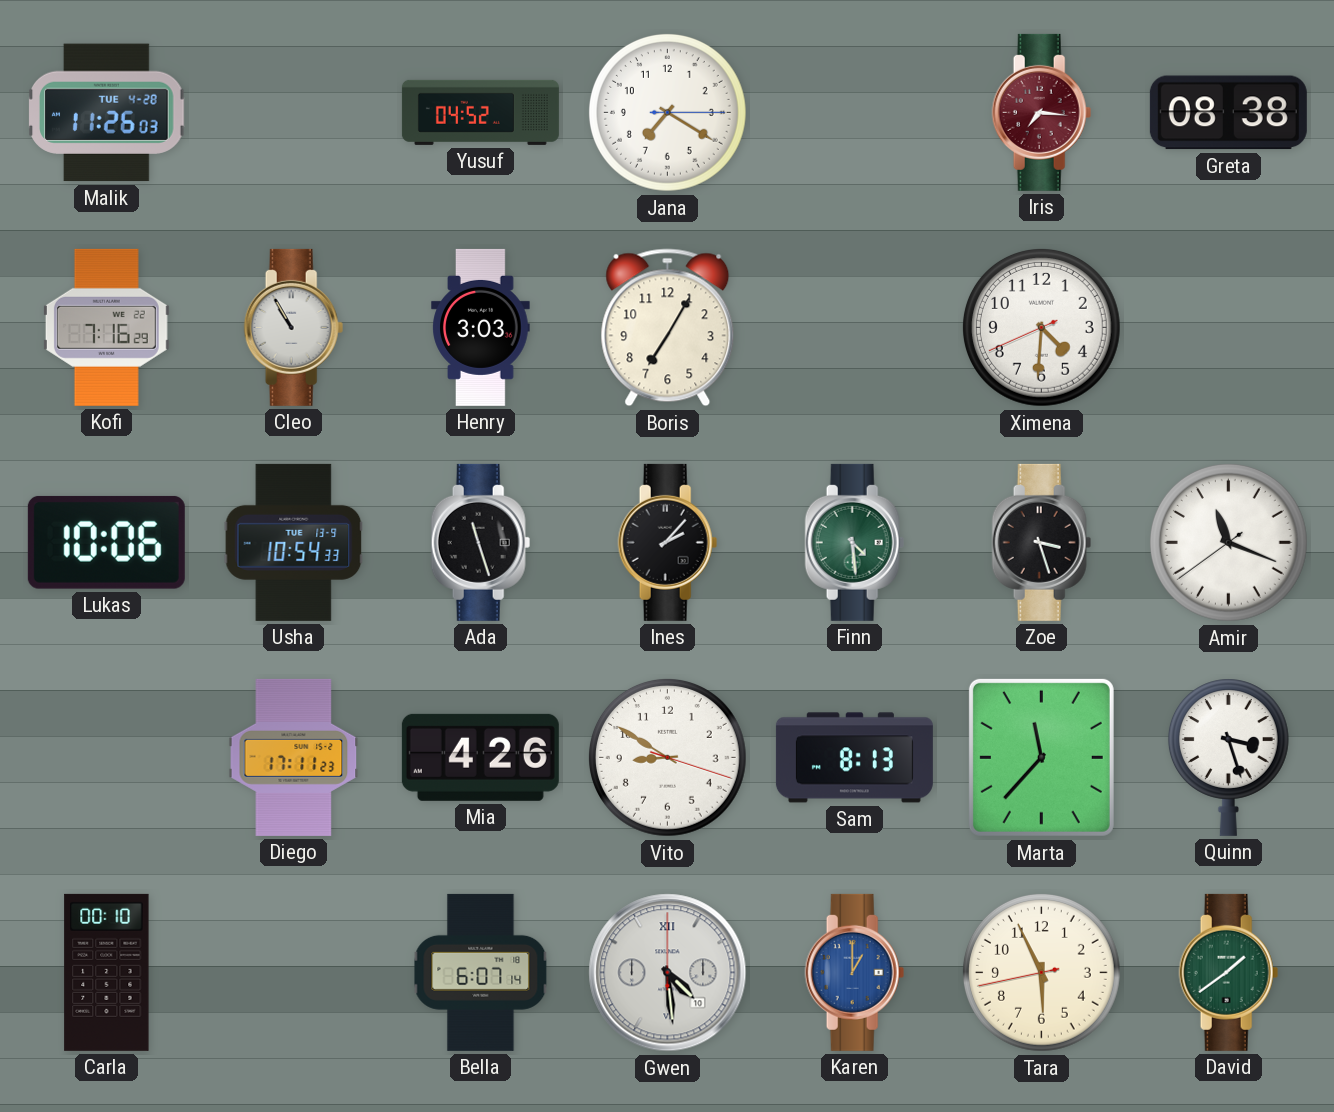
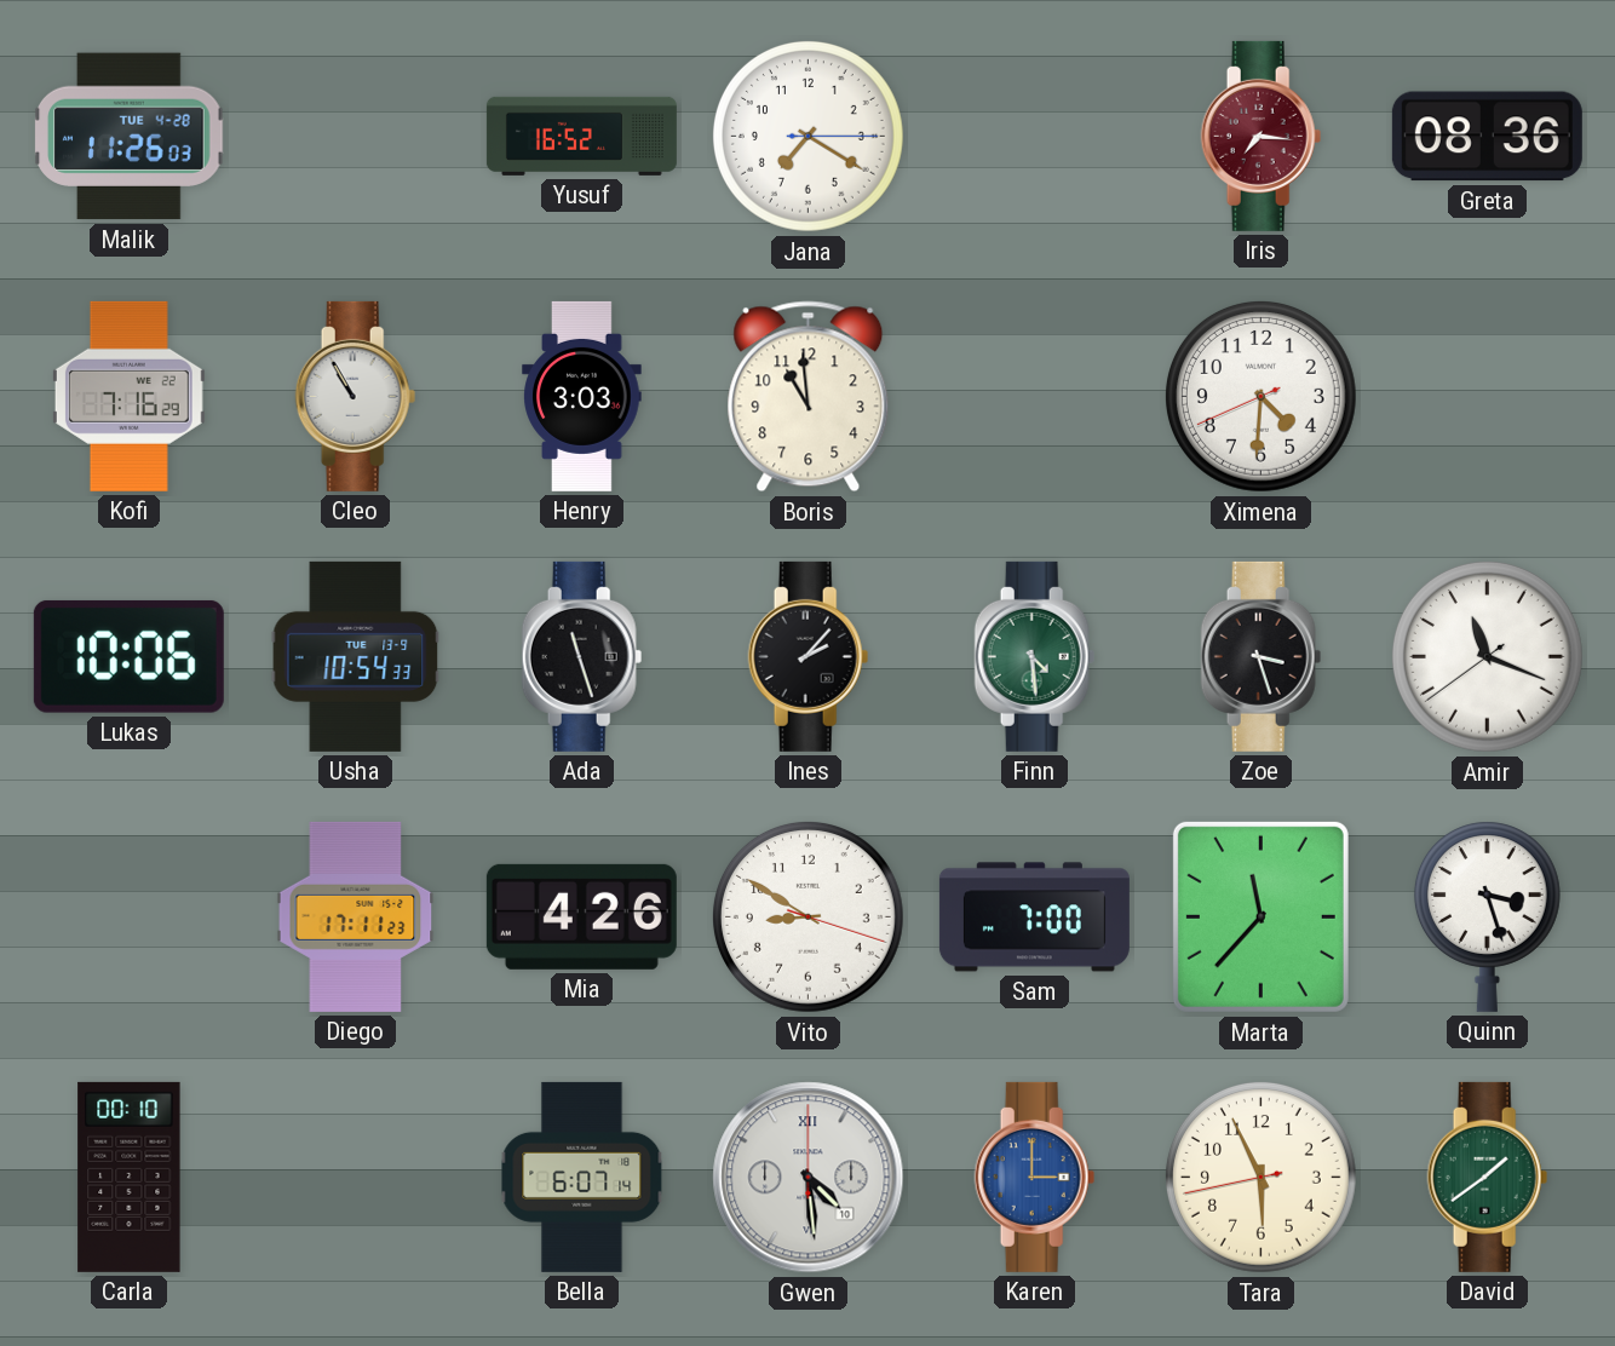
Yusuf: 04:52 -> 16:52 (581, 136)
Greta: 08:38 -> 08:36 (1487, 137)
Boris: 7:05 -> 10:59 (809, 397)
Sam: 8:13 -> 7:00 (1034, 918)
Karen: 1:00 -> 3:00 (1035, 1177)
